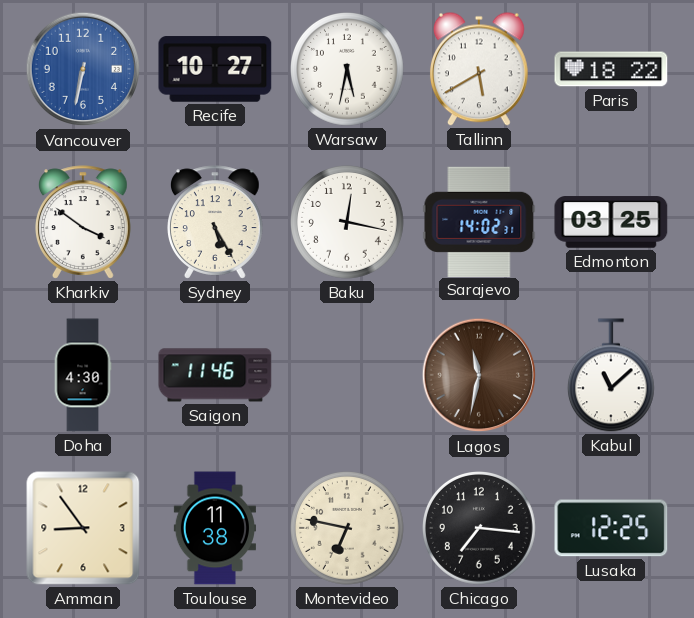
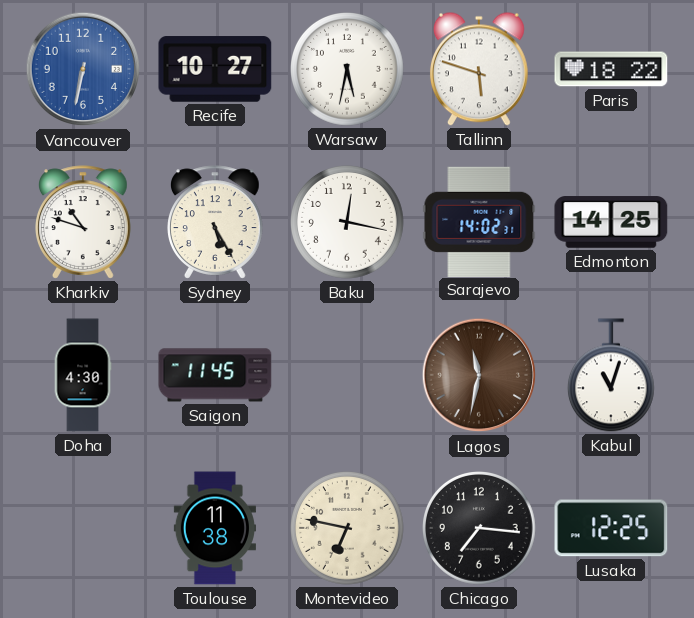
Tallinn: 5:40 -> 5:48 (479, 69)
Kharkiv: 3:51 -> 10:48 (84, 222)
Edmonton: 03:25 -> 14:25 (611, 222)
Saigon: 11:46 -> 11:45 (215, 375)
Kabul: 11:08 -> 11:03 (611, 375)
Amman: 8:54 -> none (83, 528)
